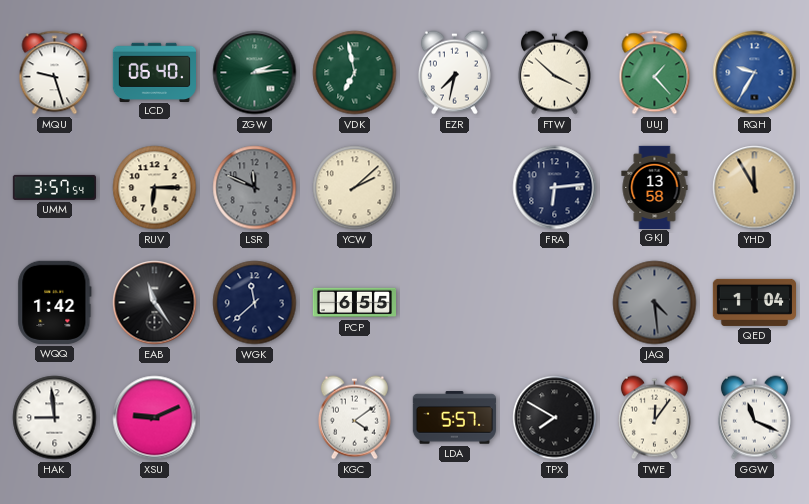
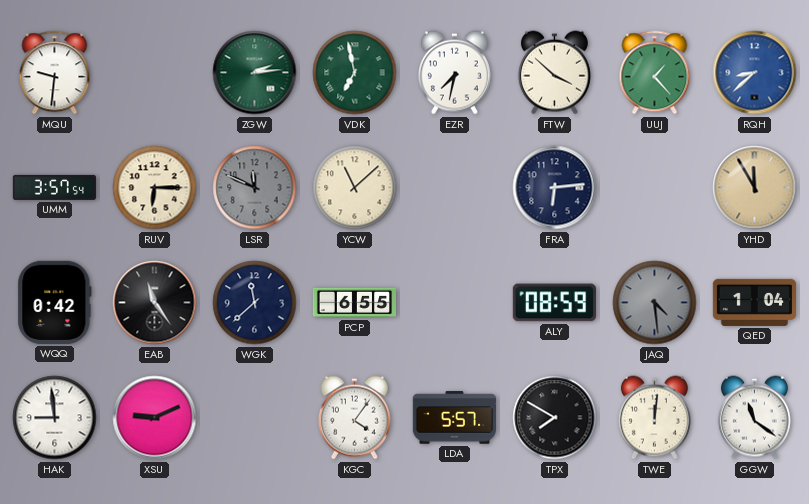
MQU: 9:27 -> 9:31 (55, 73)
LCD: 06:40 -> none (154, 72)
RQH: 9:35 -> 8:38 (755, 73)
YCW: 2:08 -> 11:08 (355, 188)
GKJ: 13:58 -> none (655, 187)
WQQ: 1:42 -> 0:42 (55, 302)
ALY: none -> 08:59 (554, 303)
KGC: 4:09 -> 4:06 (354, 418)
TWE: 12:06 -> 12:01 (654, 418)
GGW: 11:19 -> 11:21 (754, 418)
